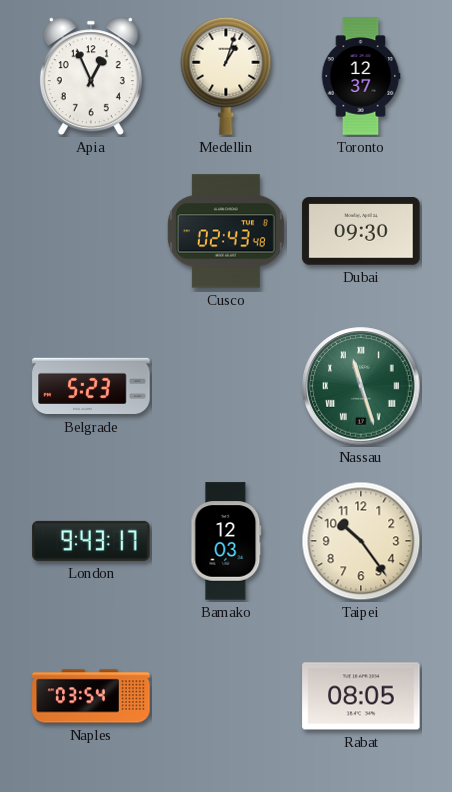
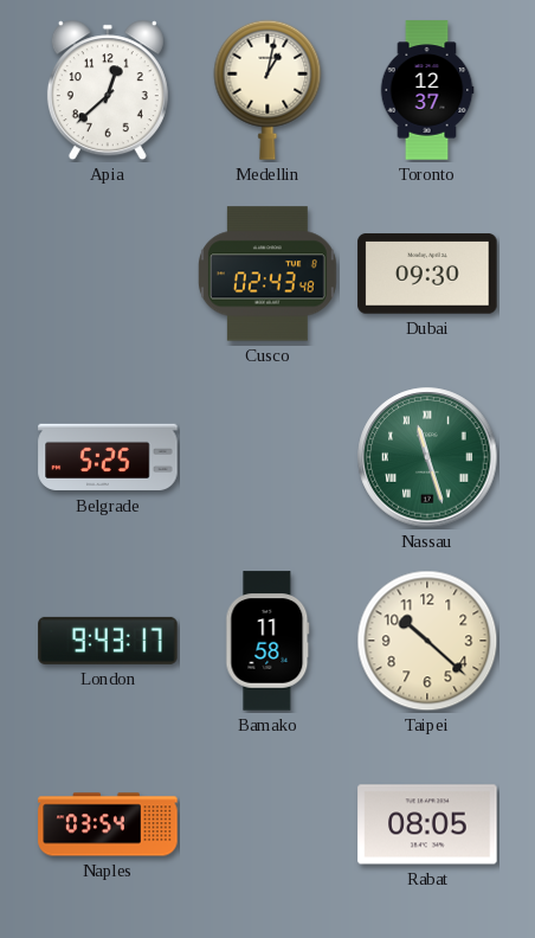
Apia: 12:56 -> 12:38 (108, 90)
Medellin: 1:03 -> 1:02 (267, 90)
Belgrade: 5:23 -> 5:25 (108, 457)
Bamako: 12:03 -> 11:58 (267, 641)
Taipei: 10:24 -> 10:22 (427, 641)
